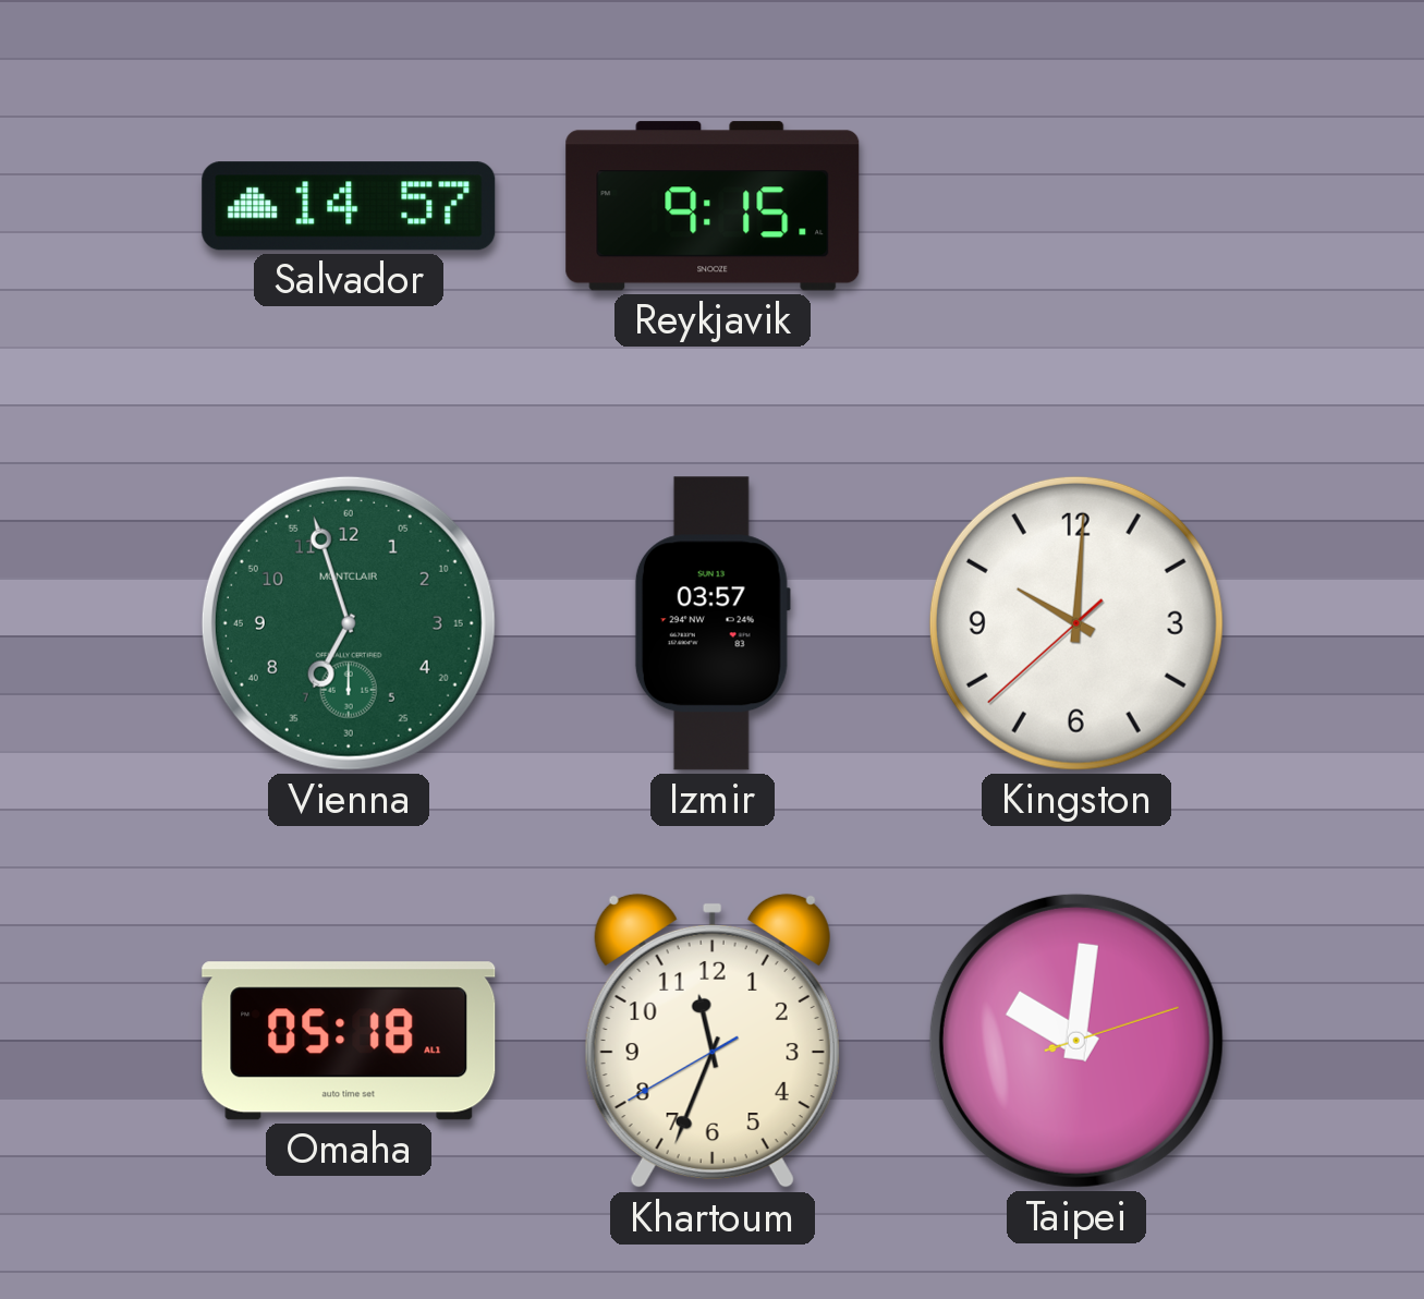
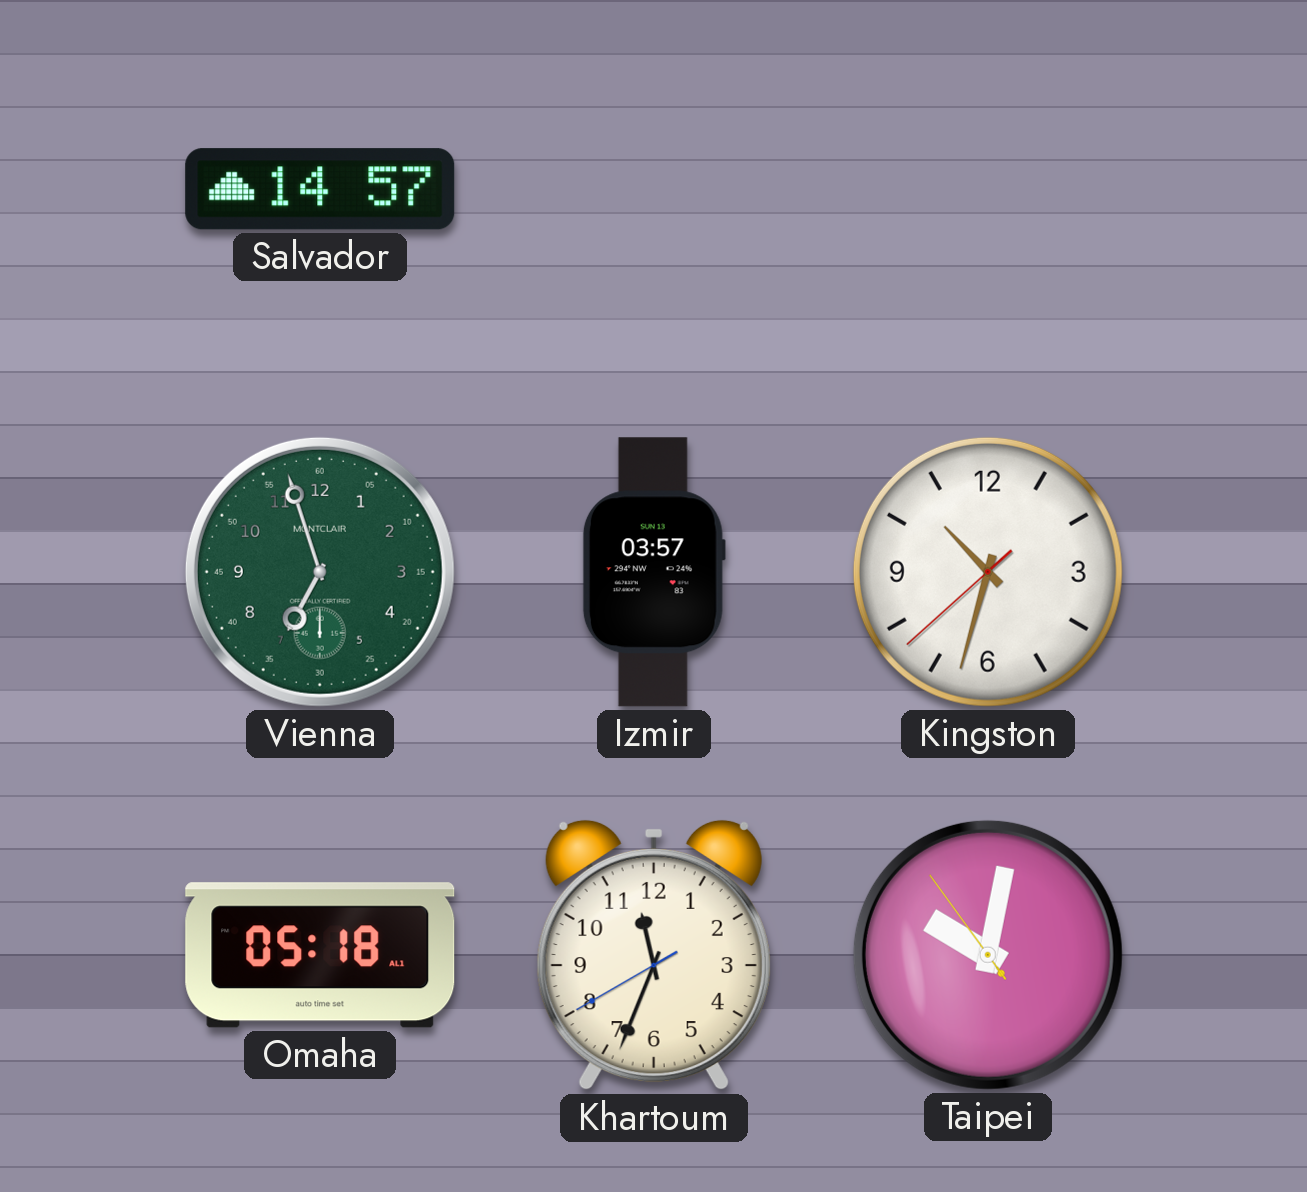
Reykjavik: 9:15 -> none (713, 206)
Kingston: 10:00 -> 10:32 (988, 572)
Taipei: 10:01:12 -> 10:01:54 (988, 955)
